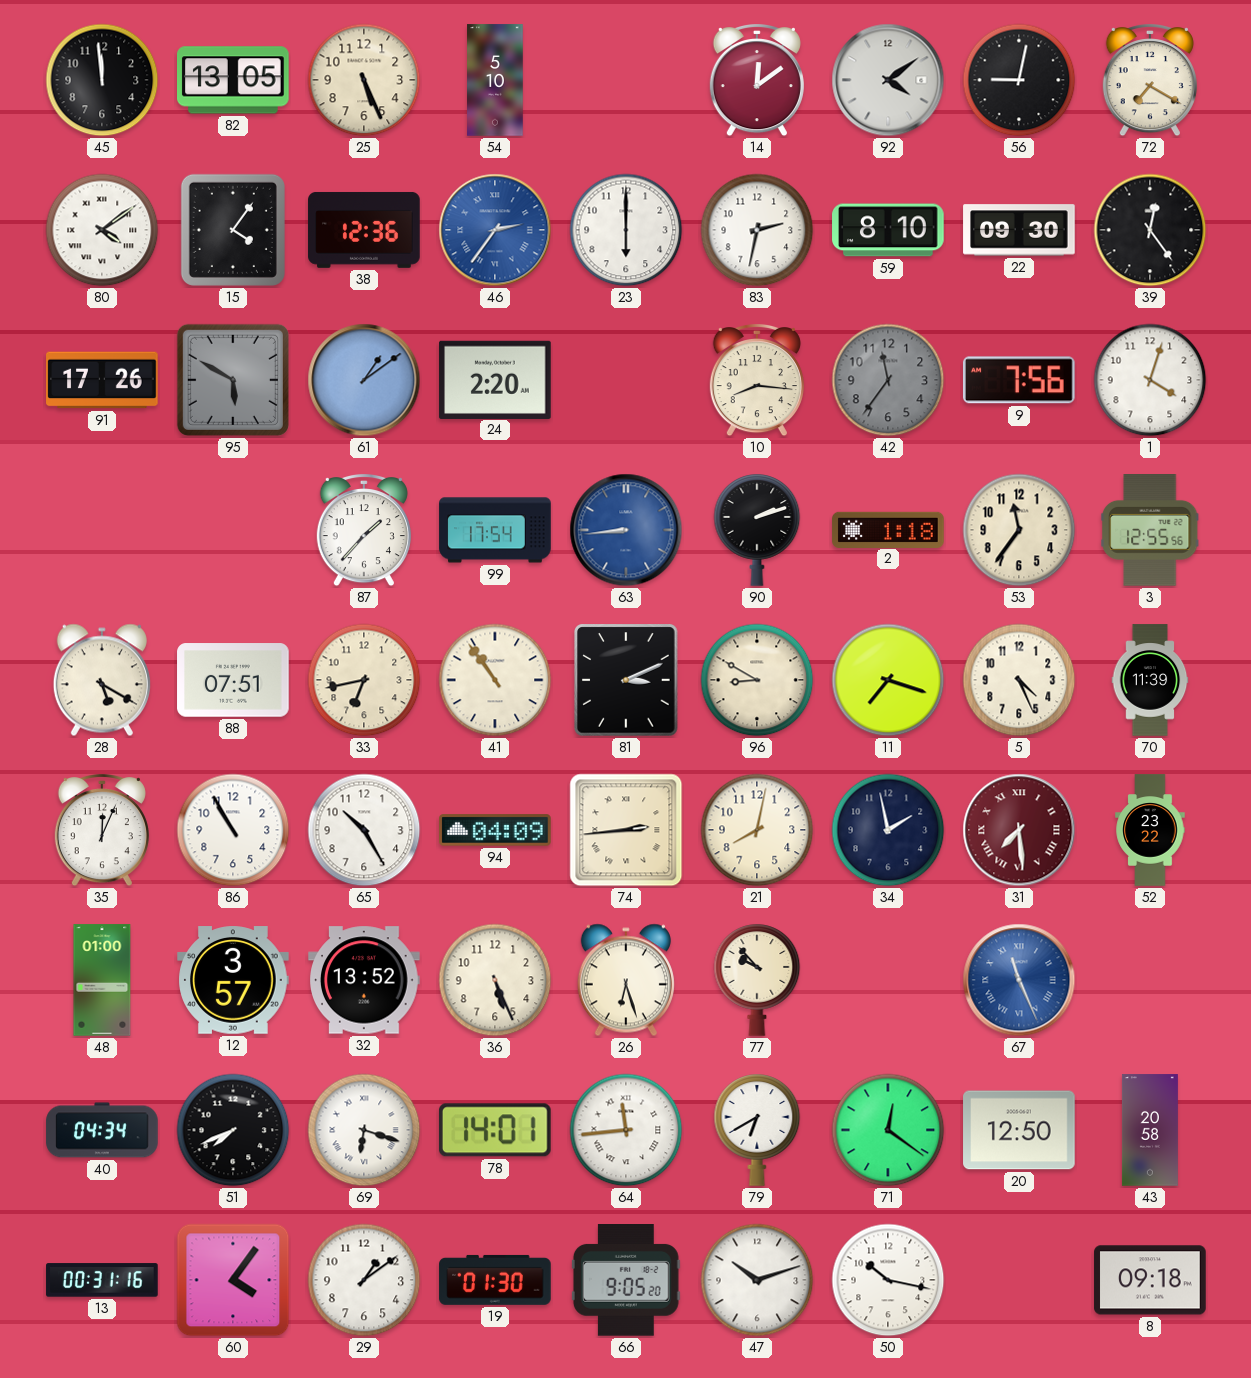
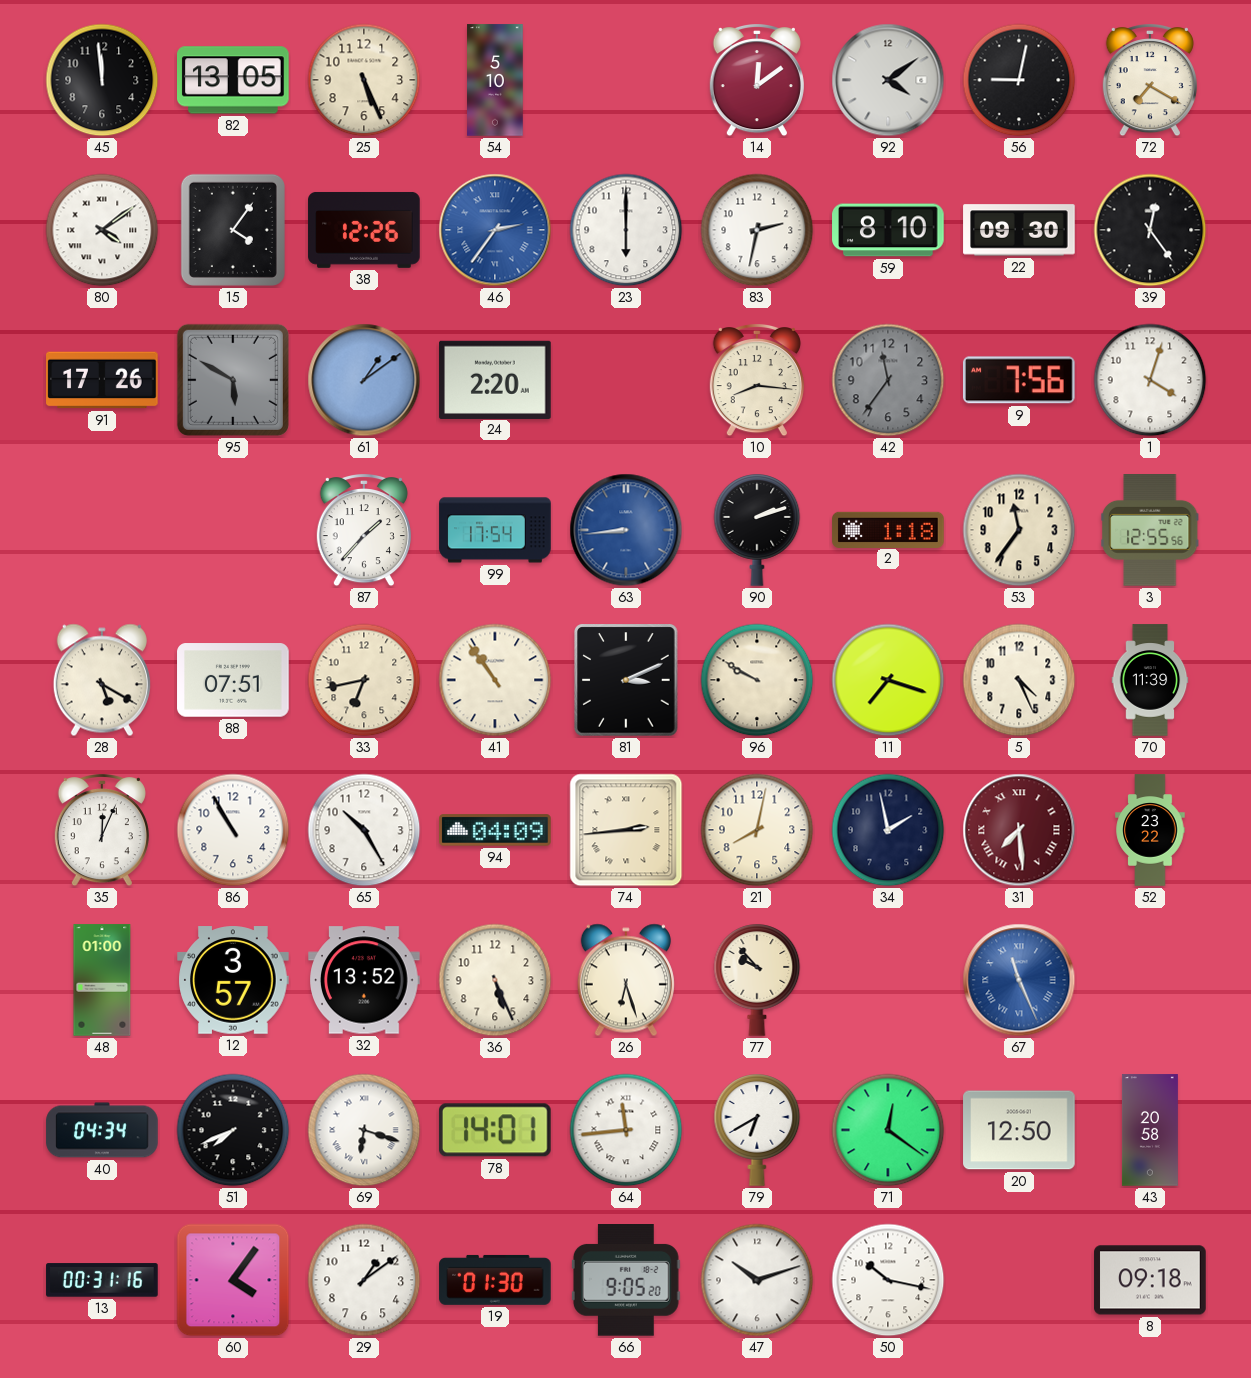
38: 12:36 -> 12:26 (364, 230)
96: 8:50 -> 9:50 (757, 680)
